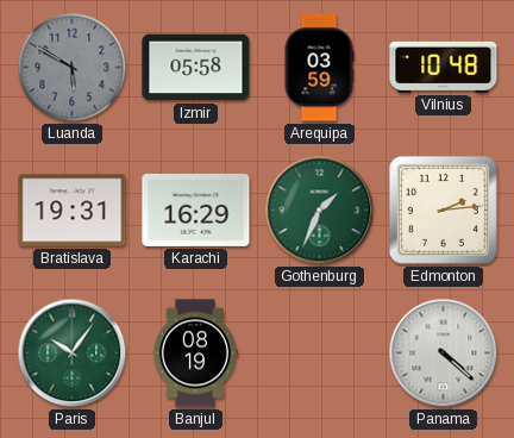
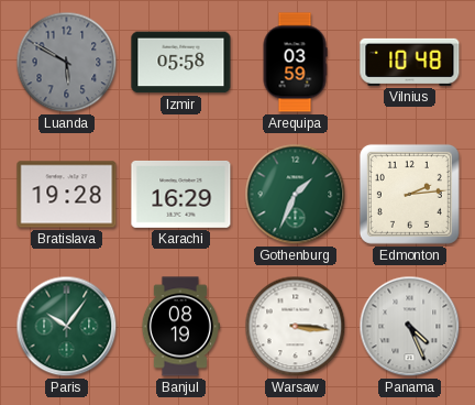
Bratislava: 19:31 -> 19:28 (67, 195)
Warsaw: none -> 3:16 (296, 327)
Panama: 4:22 -> 4:26 (410, 327)
